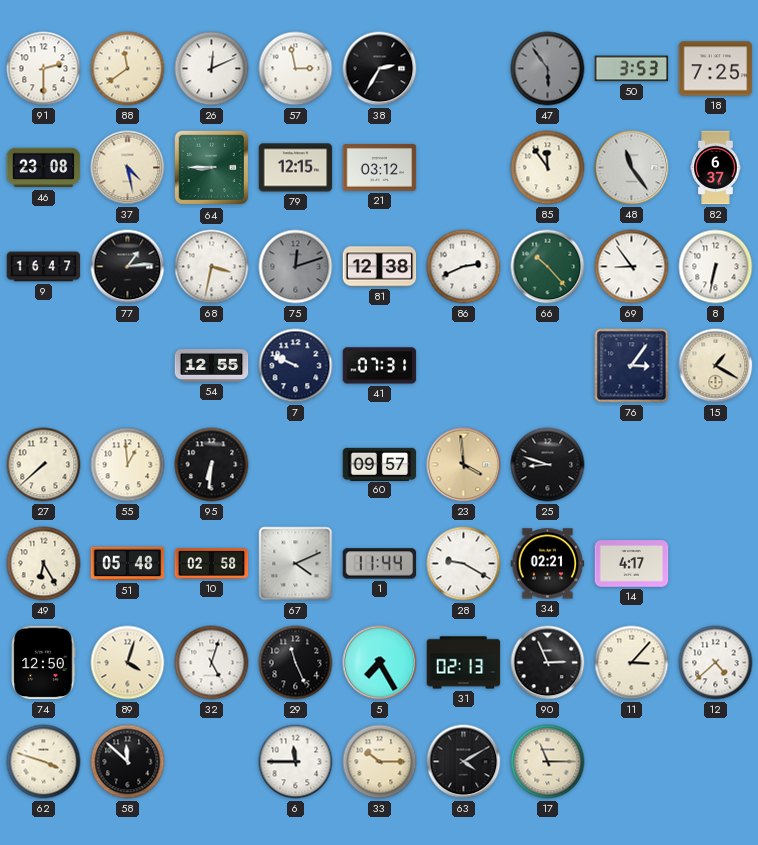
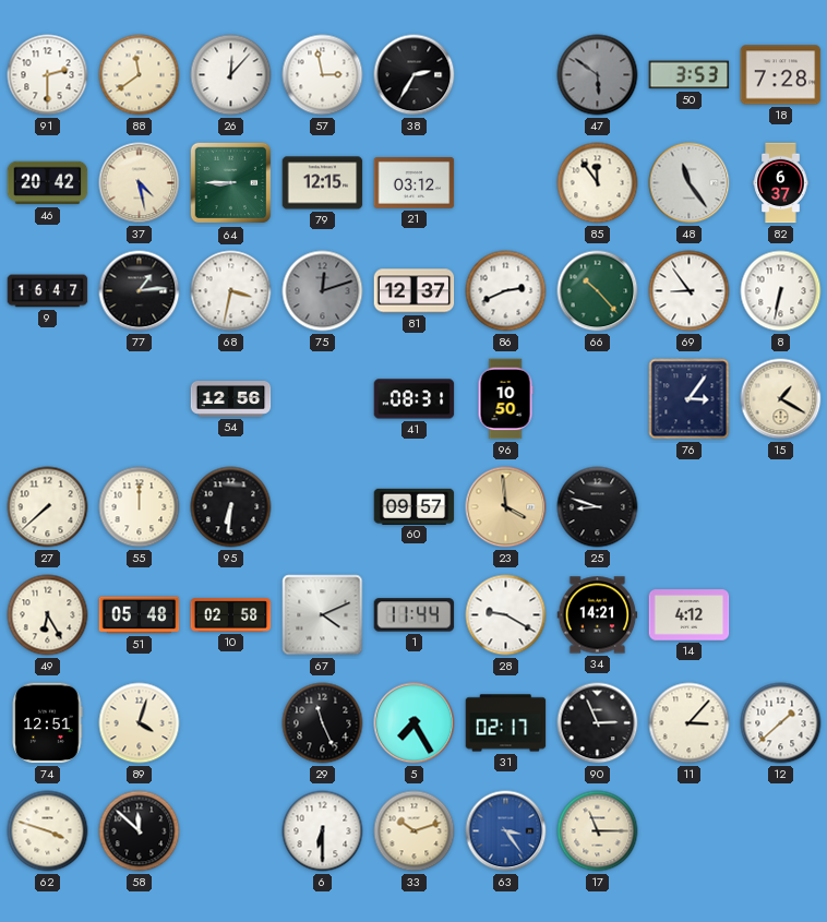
26: 12:11 -> 12:07 (231, 75)
47: 5:54 -> 5:51 (598, 75)
18: 7:25 -> 7:28 (781, 75)
46: 23:08 -> 20:42 (48, 183)
81: 12:38 -> 12:37 (415, 291)
54: 12:55 -> 12:56 (231, 399)
7: 9:49 -> none (296, 366)
41: 07:31 -> 08:31 (415, 399)
96: none -> 10:50 (505, 399)
55: 12:59 -> 12:00 (140, 507)
34: 02:21 -> 14:21 (598, 615)
14: 4:17 -> 4:12 (690, 615)
74: 12:50 -> 12:51 (47, 723)
32: 5:03 -> none (212, 663)
31: 02:13 -> 02:17 (506, 723)
12: 4:38 -> 1:38 (781, 723)
6: 11:45 -> 6:30 (323, 831)
33: 10:15 -> 10:12 (415, 831)
63: 4:10 -> 3:24 (506, 831)
63 dial: black -> blue (506, 831)
